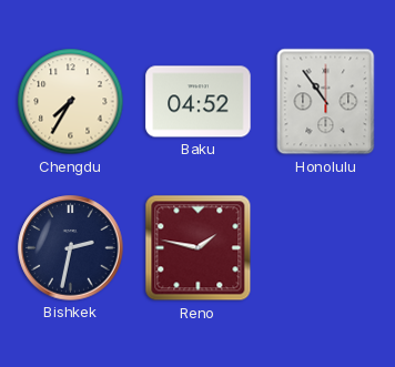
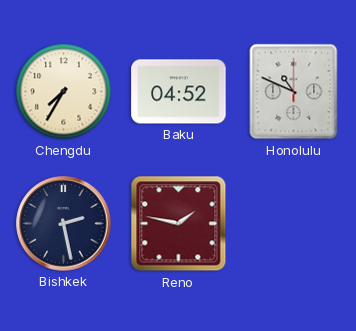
Honolulu: 10:54 -> 10:49 (294, 92)
Bishkek: 2:32 -> 2:28 (64, 224)
